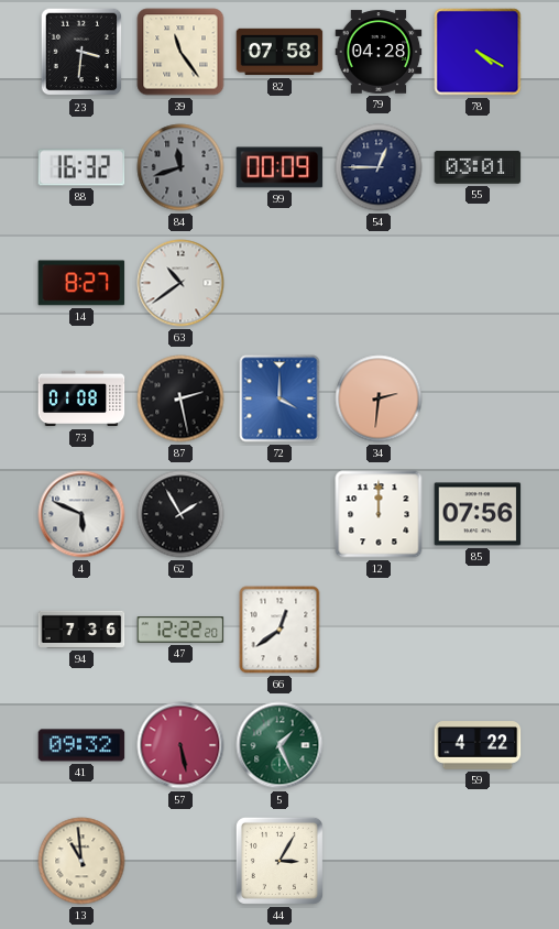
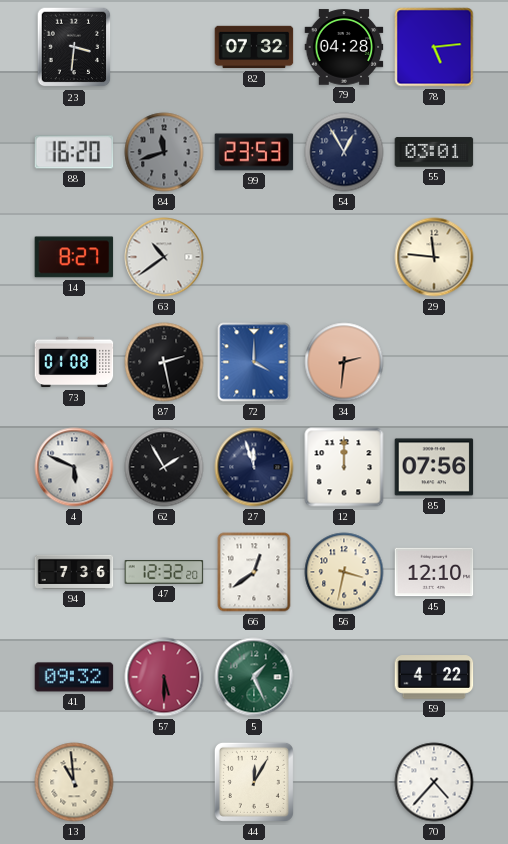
39: 11:24 -> none (180, 52)
82: 07:58 -> 07:32 (254, 47)
78: 4:20 -> 5:14 (434, 47)
88: 16:32 -> 16:20 (74, 152)
99: 00:09 -> 23:53 (254, 152)
54: 12:45 -> 12:55 (344, 152)
29: none -> 11:46 (434, 257)
27: none -> 11:57 (254, 467)
47: 12:22 -> 12:32 (164, 572)
56: none -> 3:32 (344, 572)
45: none -> 12:10 (434, 572)
57: 5:28 -> 5:30 (164, 677)
44: 3:05 -> 12:05 (254, 782)
70: none -> 4:37 (434, 782)
